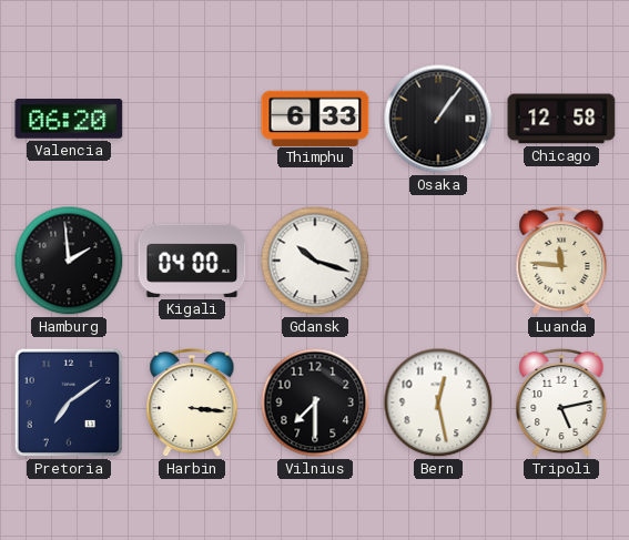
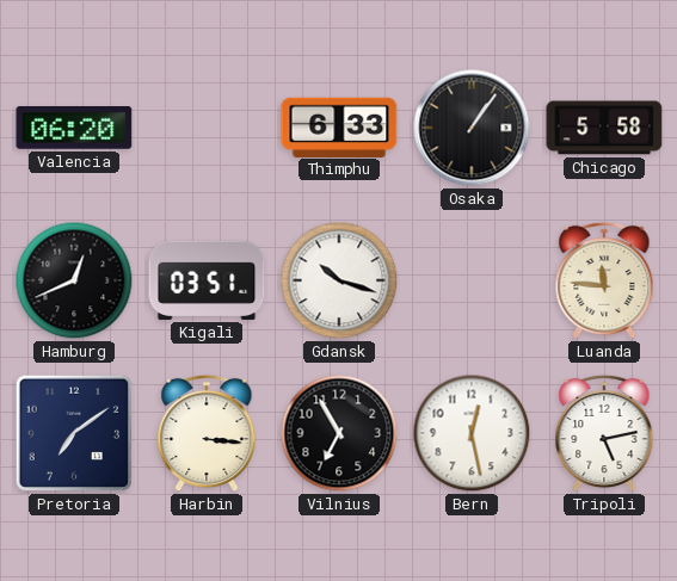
Chicago: 12:58 -> 5:58 (604, 128)
Hamburg: 1:59 -> 12:41 (74, 280)
Kigali: 04:00 -> 03:51 (207, 280)
Vilnius: 7:30 -> 6:55 (339, 433)
